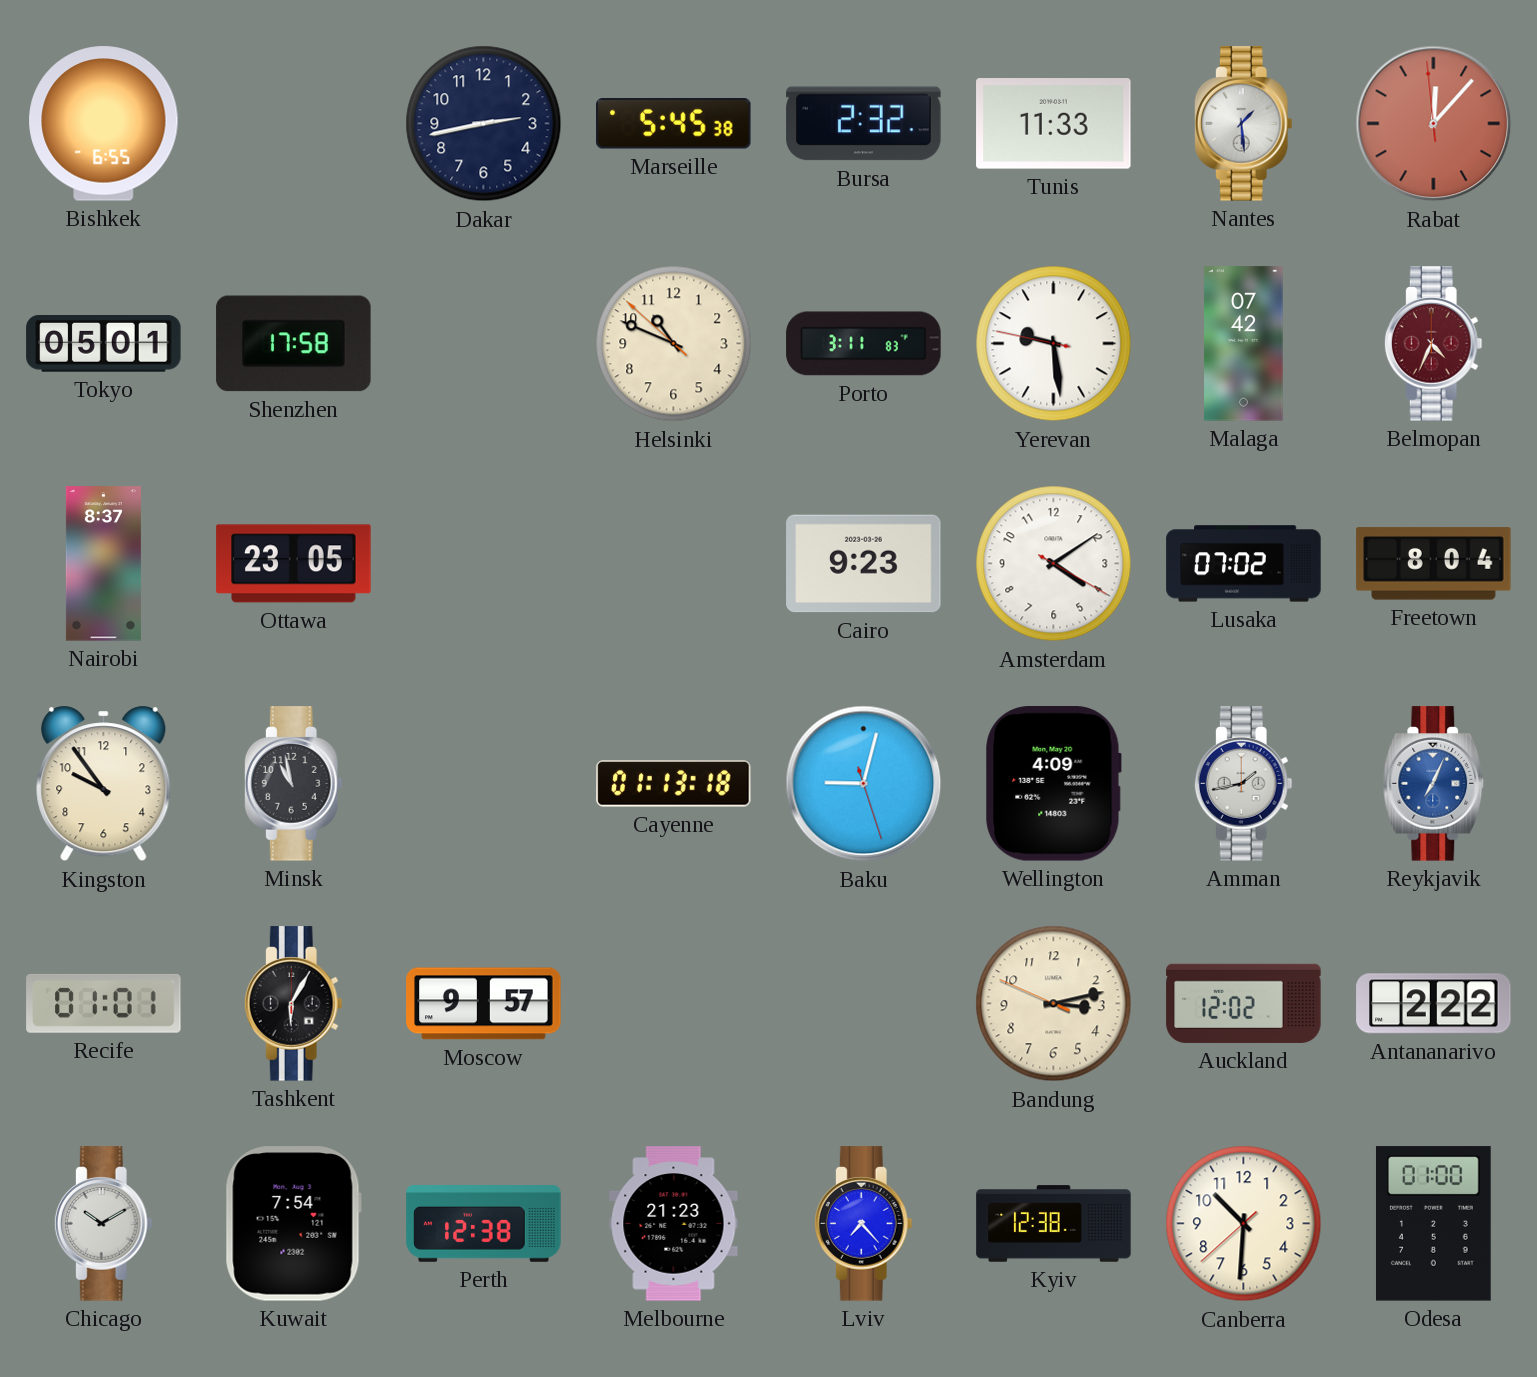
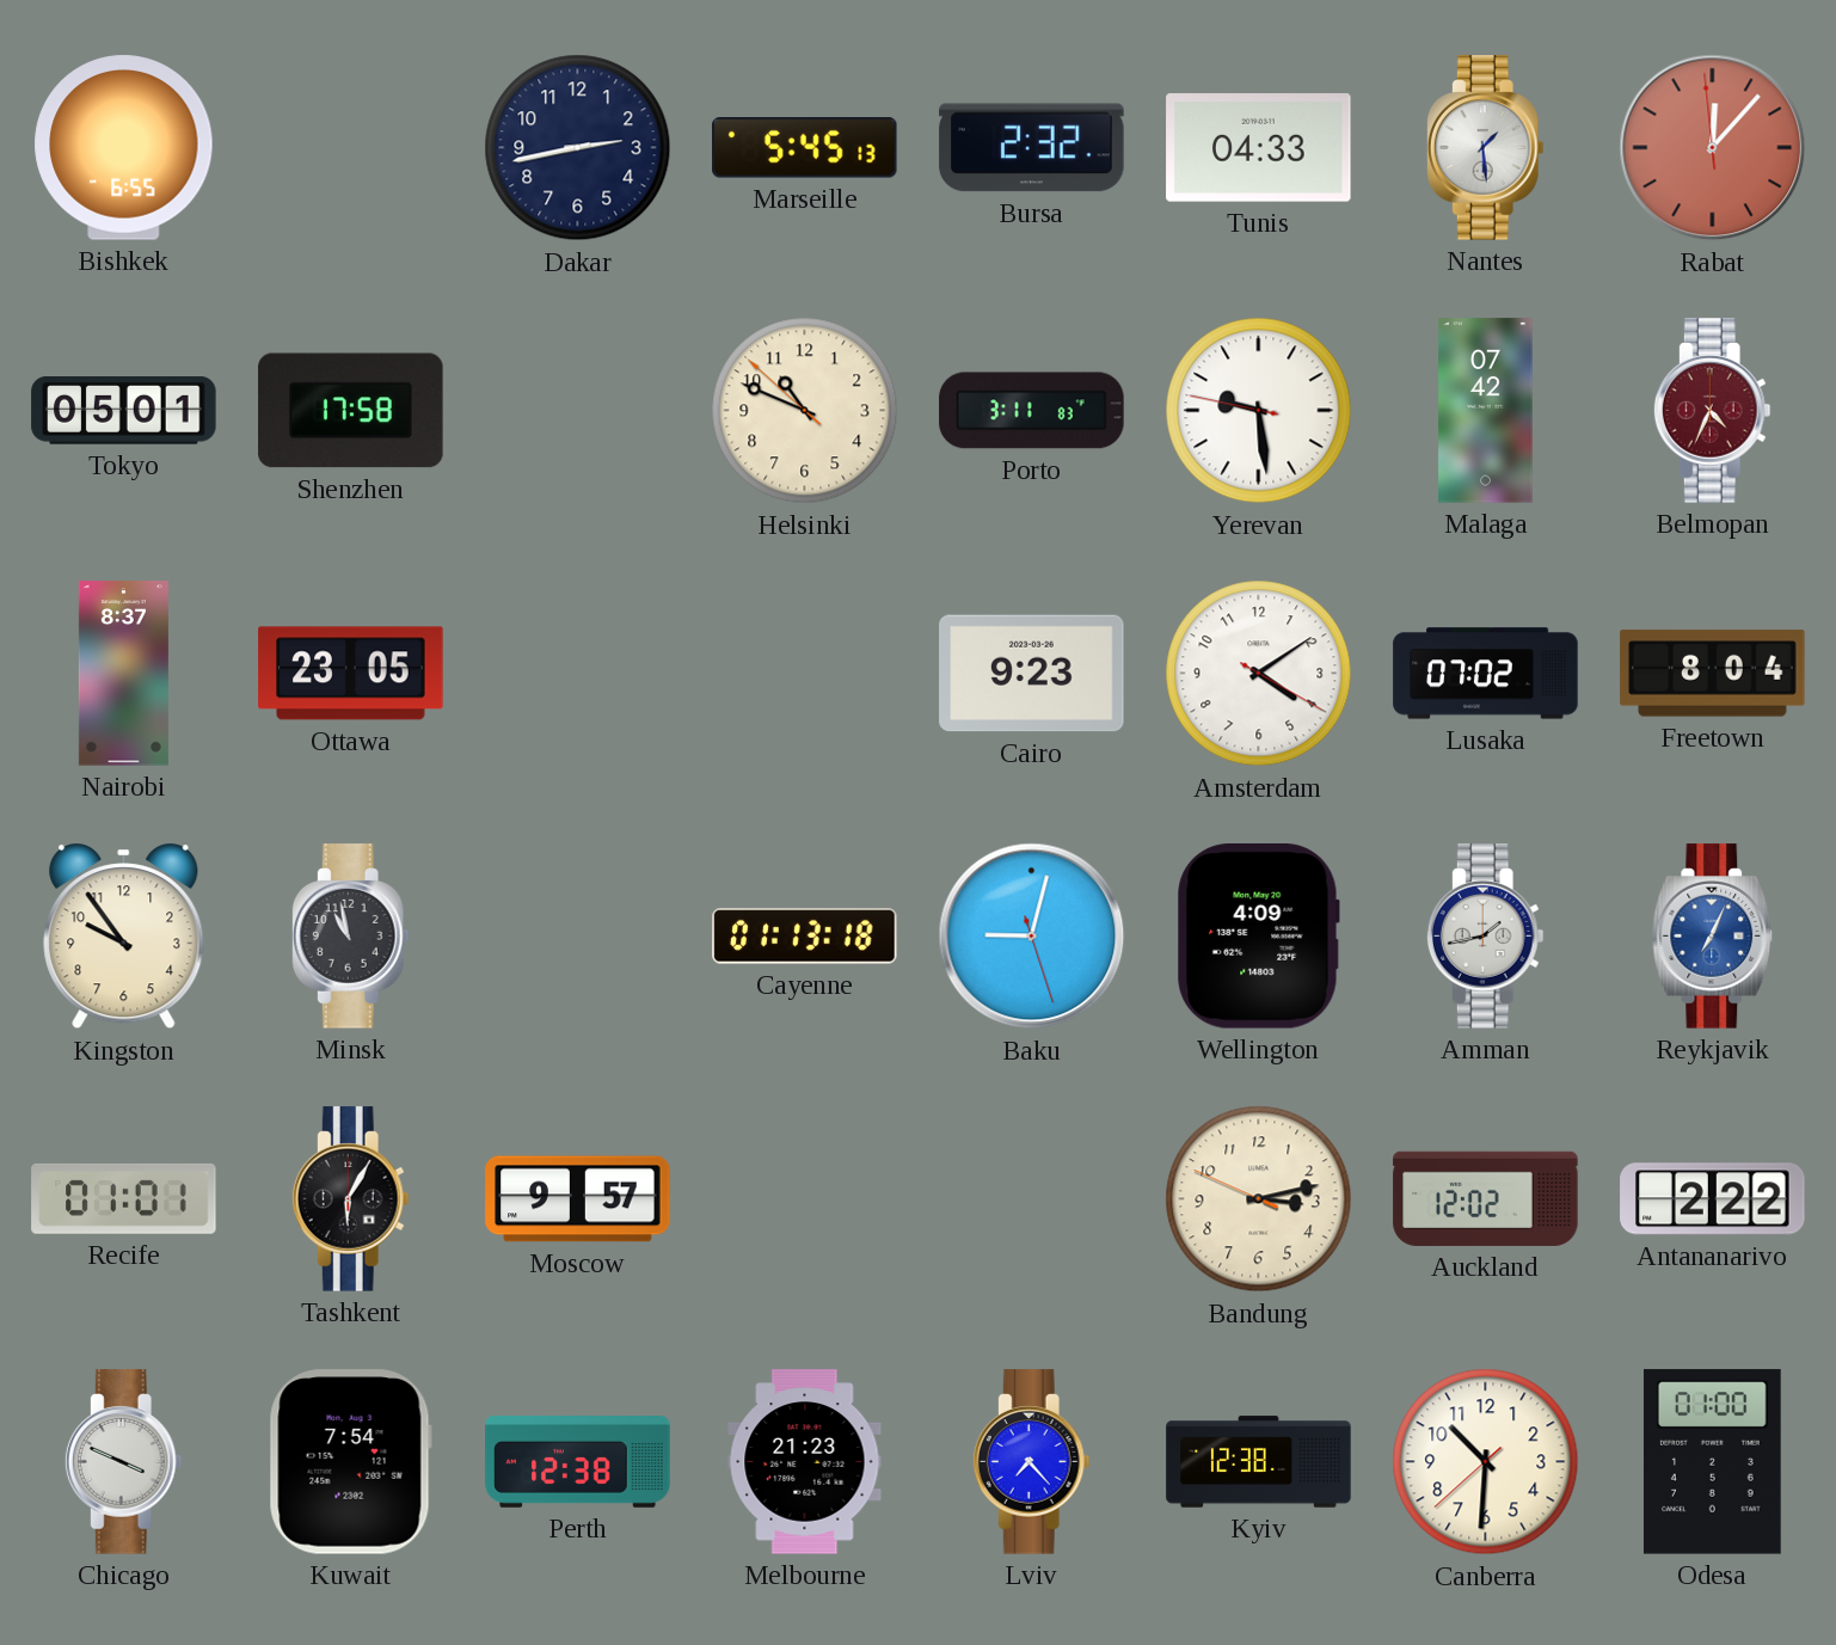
Marseille: 5:45:38 -> 5:45:13 (805, 148)
Tunis: 11:33 -> 04:33 (1259, 148)
Chicago: 10:10 -> 3:49 (123, 1462)
